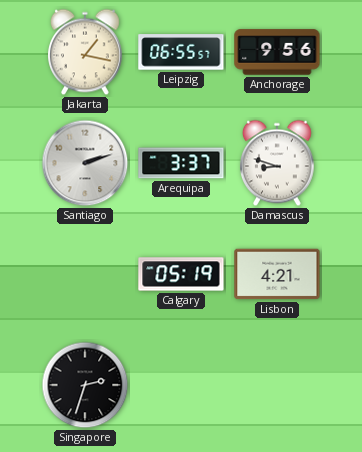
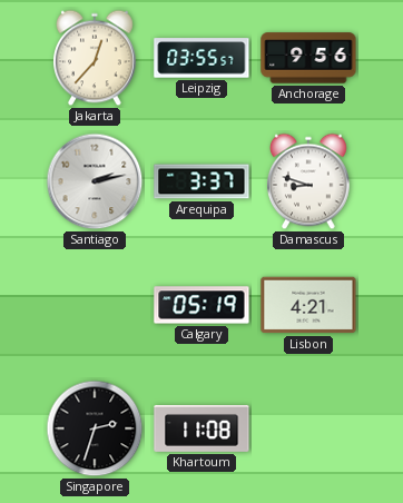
Jakarta: 1:17 -> 12:37 (96, 58)
Leipzig: 06:55 -> 03:55 (202, 58)
Santiago: 2:12 -> 2:13 (95, 181)
Khartoum: none -> 11:08 (202, 428)
